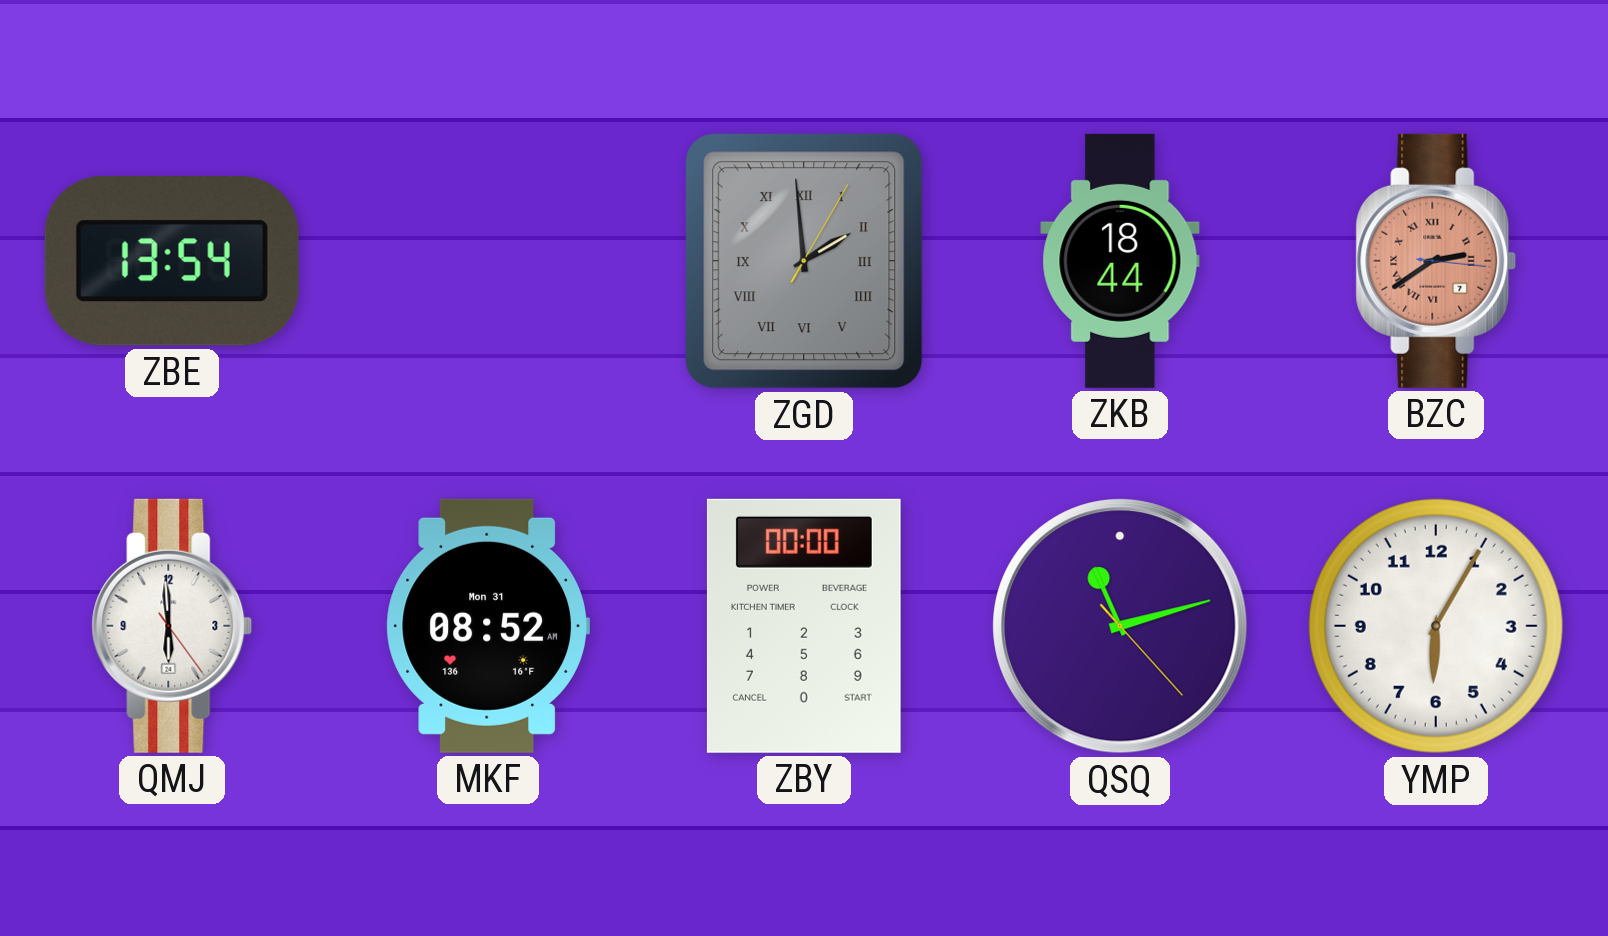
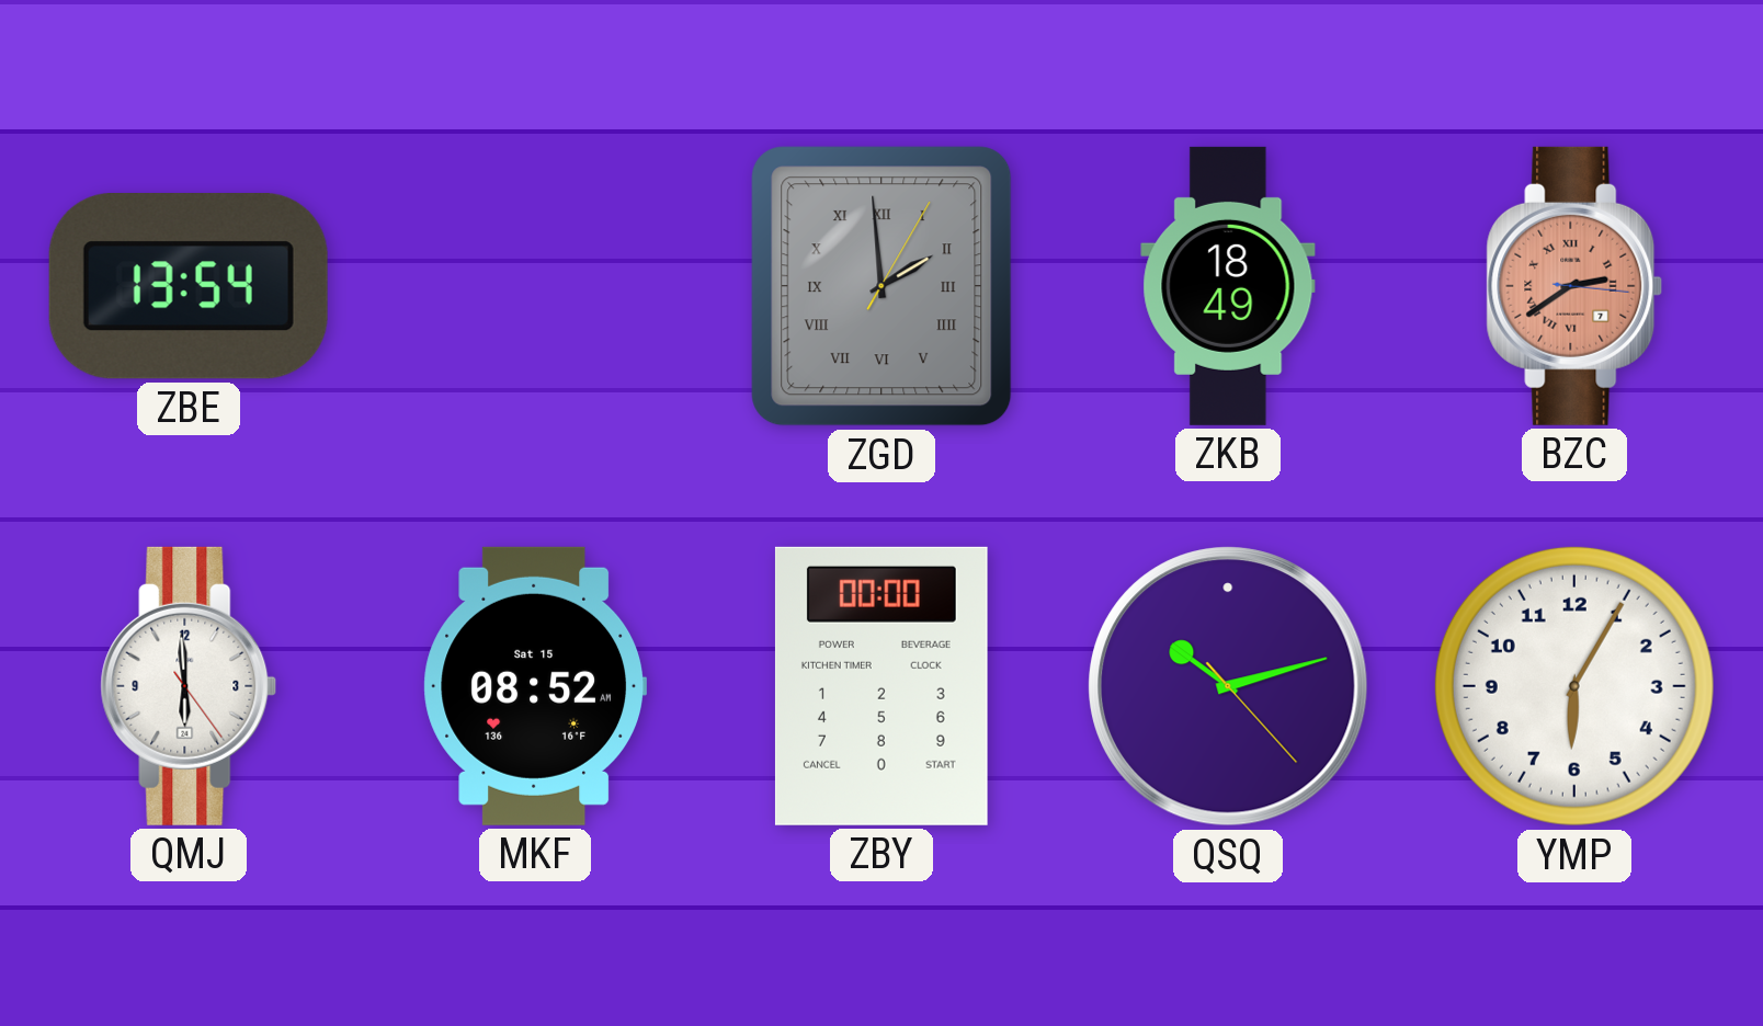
ZKB: 18:44 -> 18:49 (1228, 286)
MKF date: Mon 31 -> Sat 15 (534, 686)
QSQ: 11:12 -> 10:12 (1228, 686)
